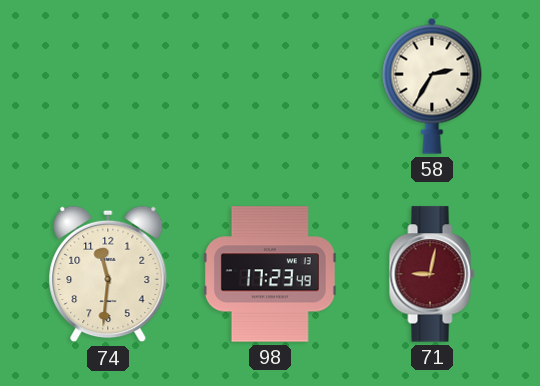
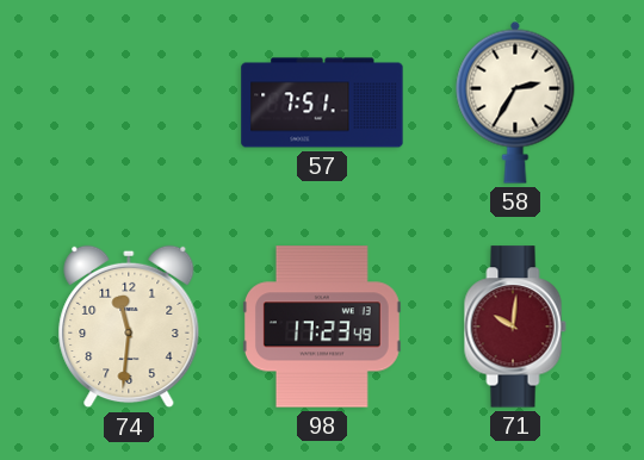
57: none -> 7:51 (322, 102)
71: 9:02 -> 10:01 (515, 327)
